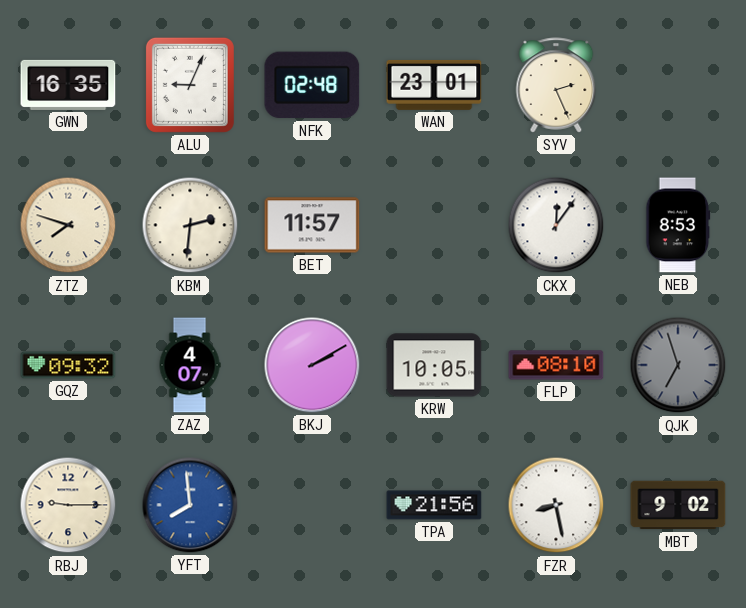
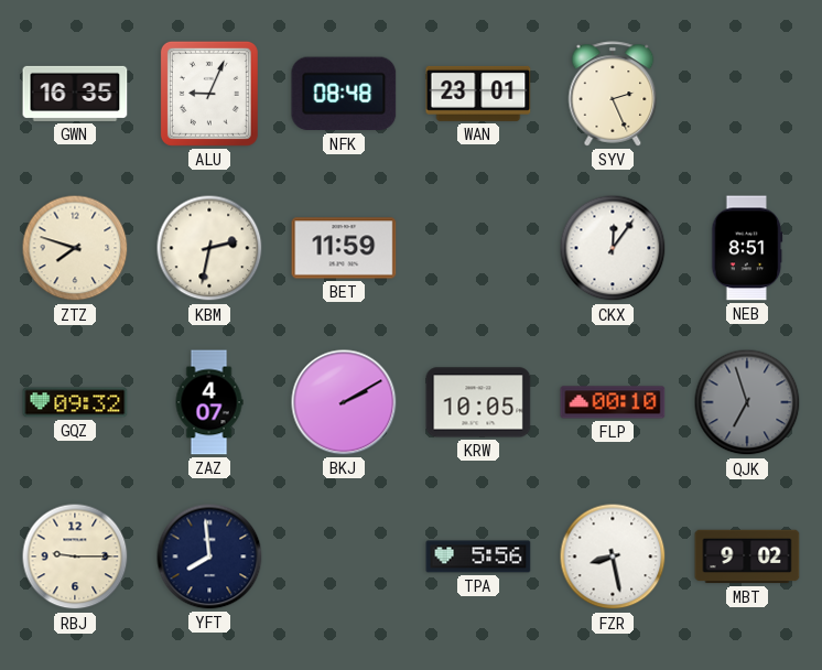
NFK: 02:48 -> 08:48 (344, 94)
KBM: 2:31 -> 2:32 (209, 248)
BET: 11:57 -> 11:59 (344, 248)
NEB: 8:53 -> 8:51 (747, 248)
FLP: 08:10 -> 00:10 (613, 402)
YFT dial: blue -> navy (209, 556)
TPA: 21:56 -> 5:56 (478, 556)
